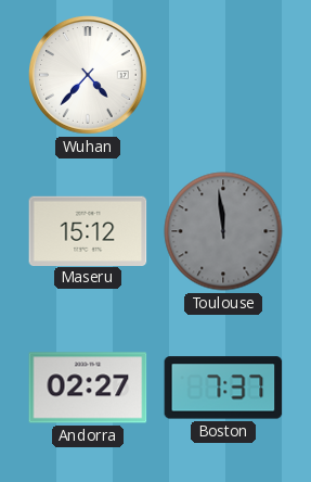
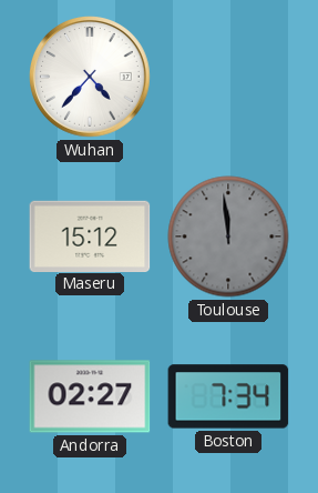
Boston: 7:37 -> 7:34 (228, 396)
